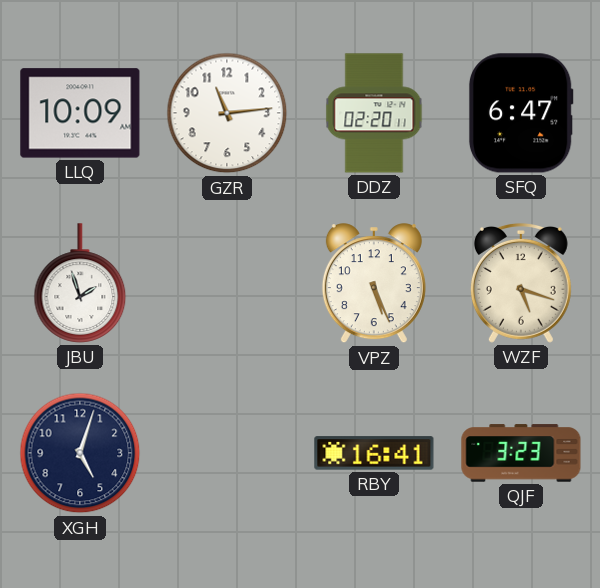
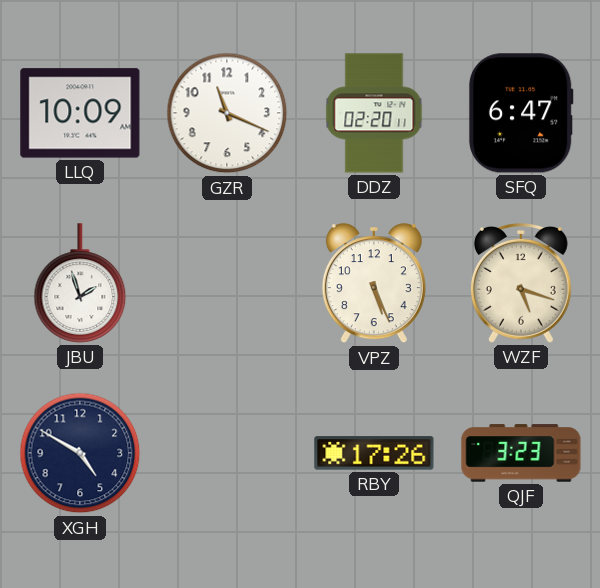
GZR: 11:14 -> 11:19 (227, 113)
XGH: 5:03 -> 4:50 (80, 453)
RBY: 16:41 -> 17:26 (374, 453)
